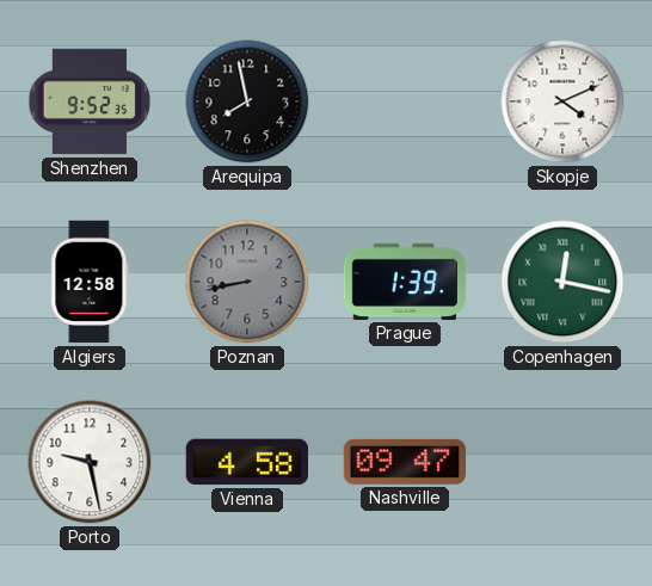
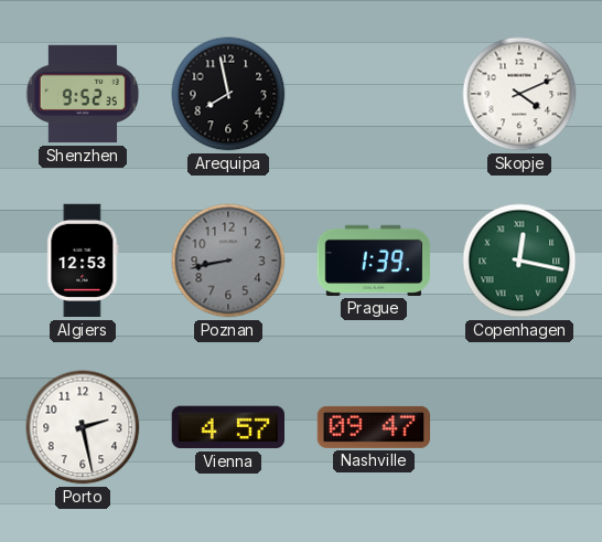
Algiers: 12:58 -> 12:53 (83, 261)
Porto: 9:28 -> 2:28 (83, 427)
Vienna: 4:58 -> 4:57 (227, 427)
